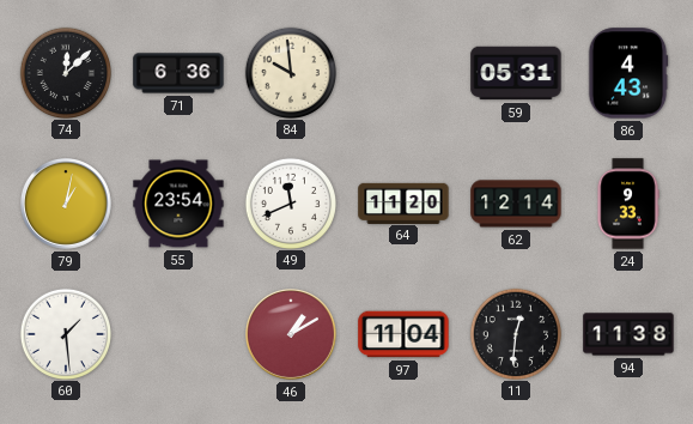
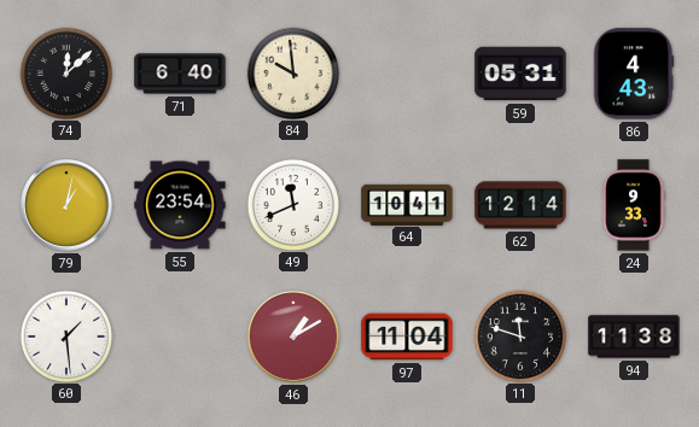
71: 6:36 -> 6:40 (180, 74)
64: 11:20 -> 10:41 (407, 204)
11: 12:31 -> 11:48 (519, 335)
